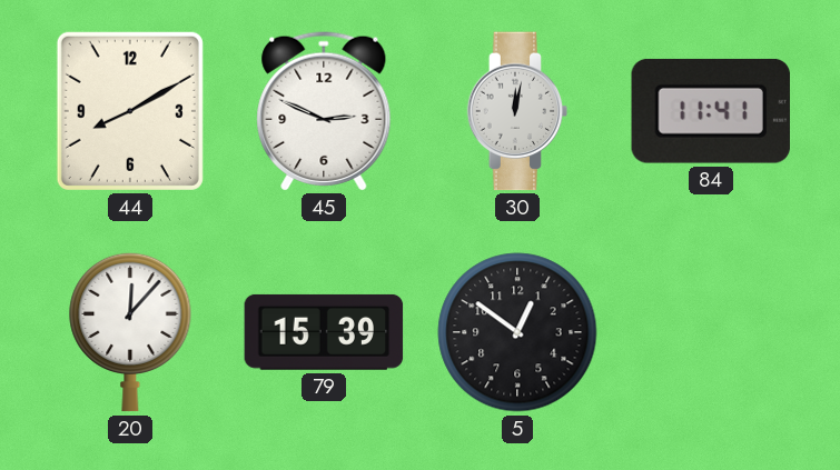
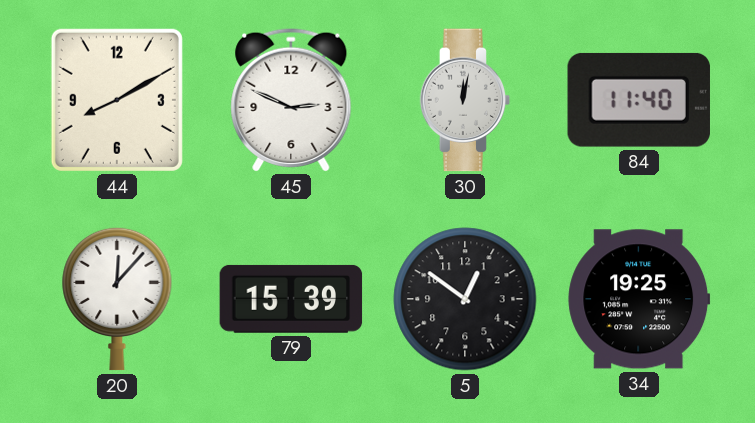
84: 11:41 -> 11:40 (639, 100)
34: none -> 19:25 (639, 299)
